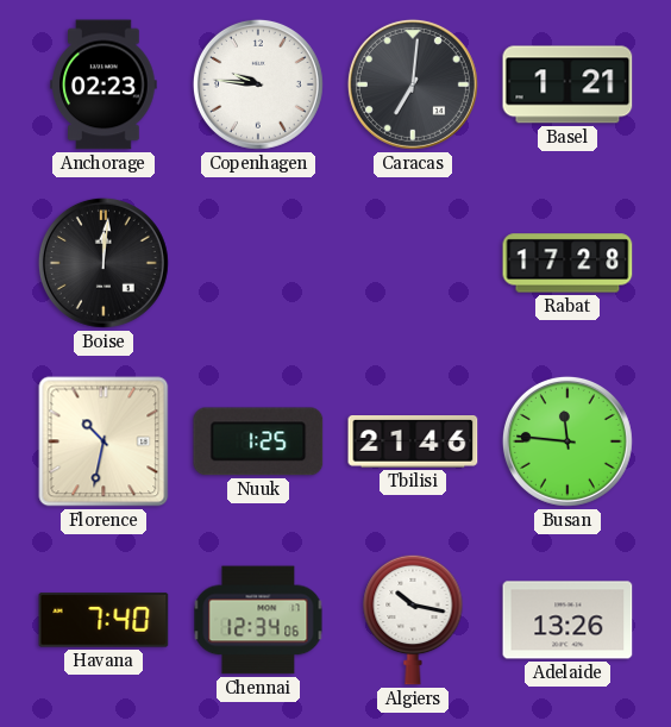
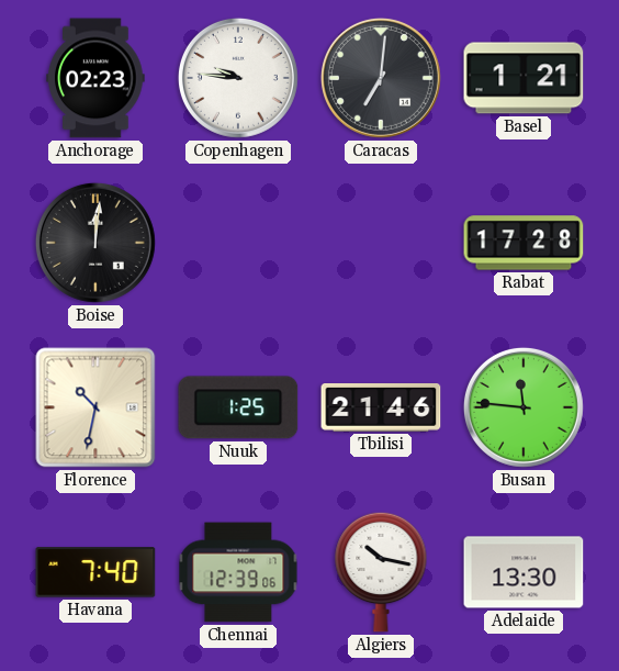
Chennai: 12:34 -> 12:39 (238, 572)
Adelaide: 13:26 -> 13:30 (524, 572)
